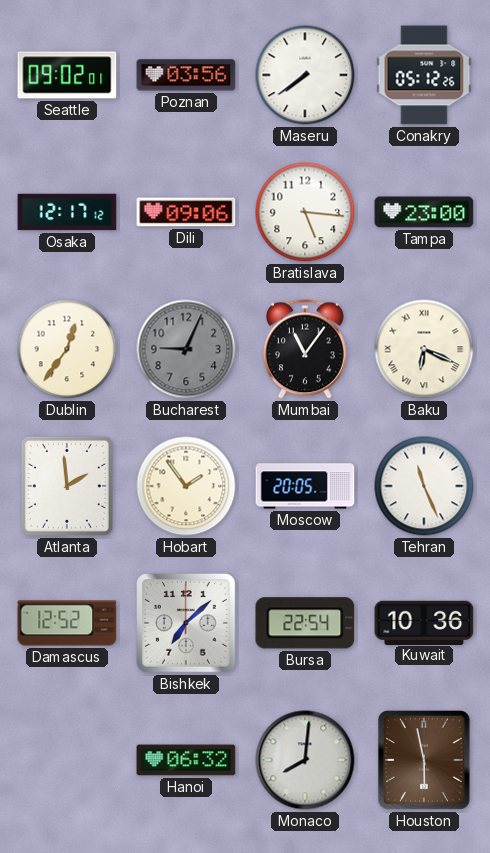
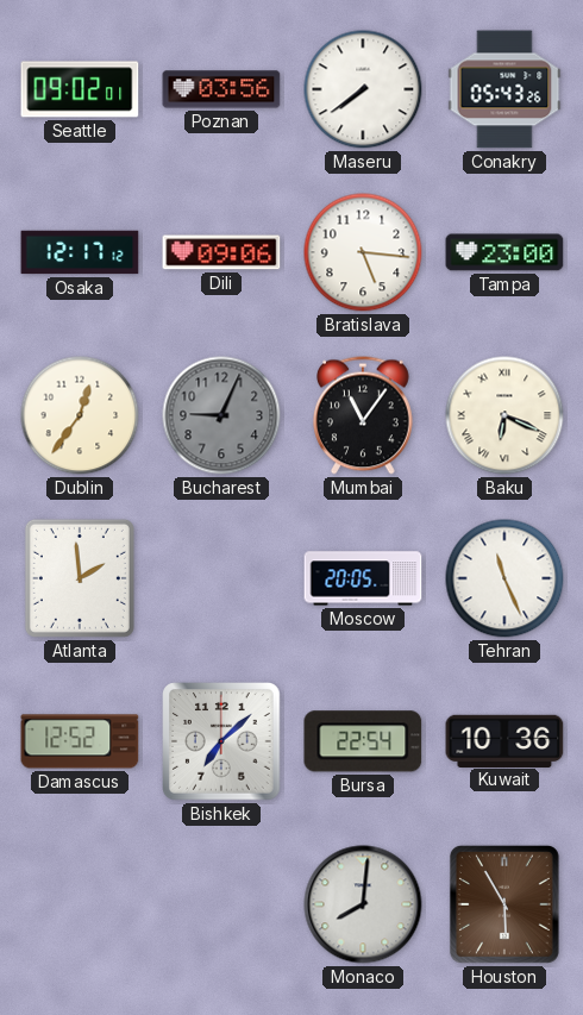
Conakry: 05:12 -> 05:43 (504, 89)
Hobart: 1:54 -> none (186, 486)
Hanoi: 06:32 -> none (186, 760)
Houston: 5:58 -> 5:55 (504, 904)
